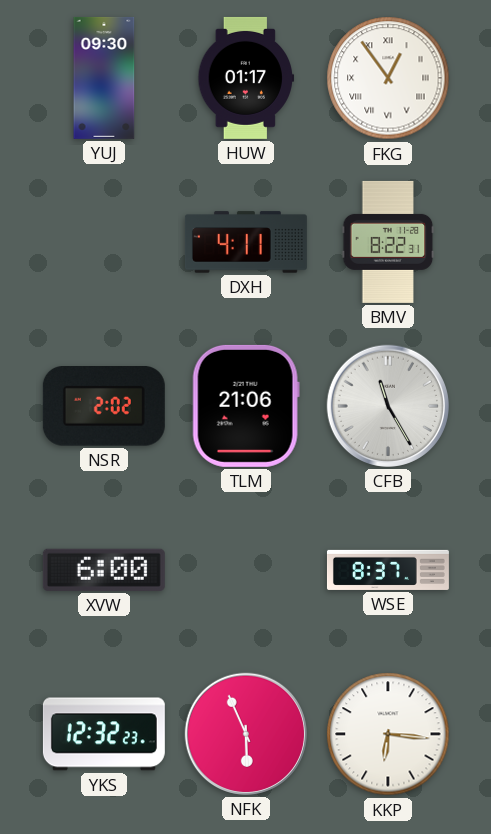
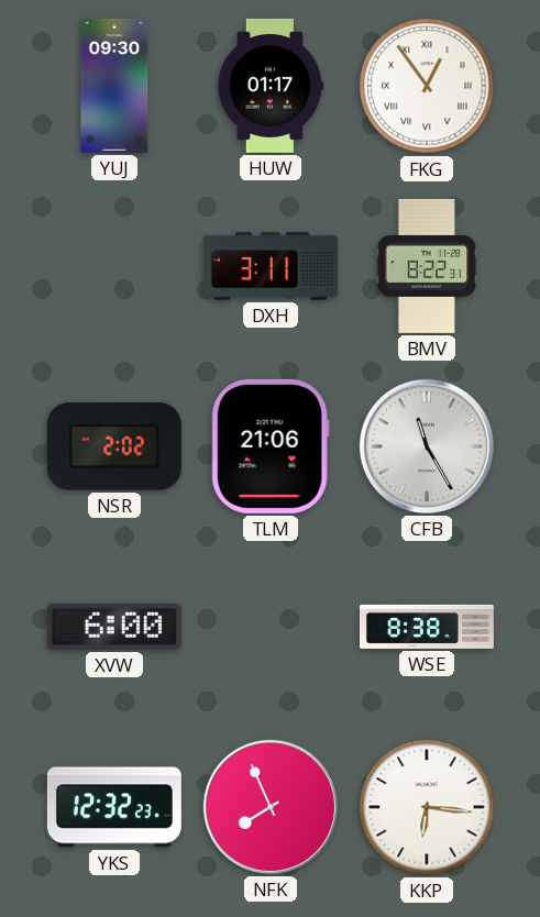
DXH: 4:11 -> 3:11 (271, 266)
WSE: 8:37 -> 8:38 (427, 627)
NFK: 5:56 -> 7:56 (271, 807)
